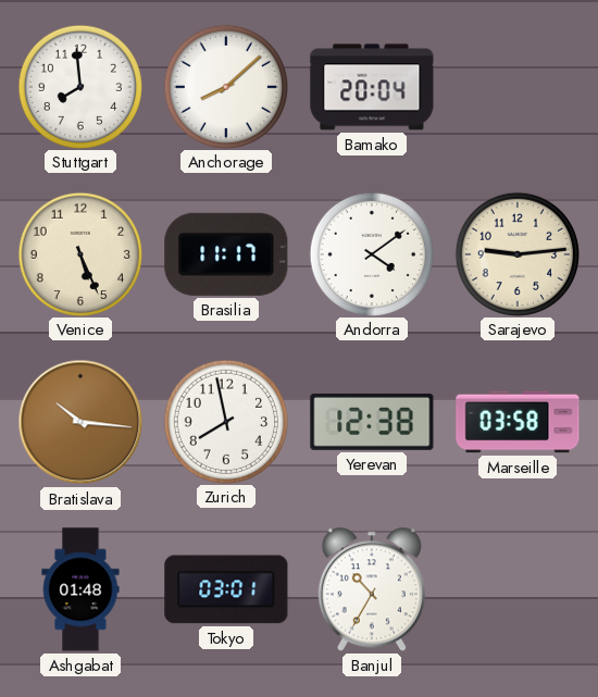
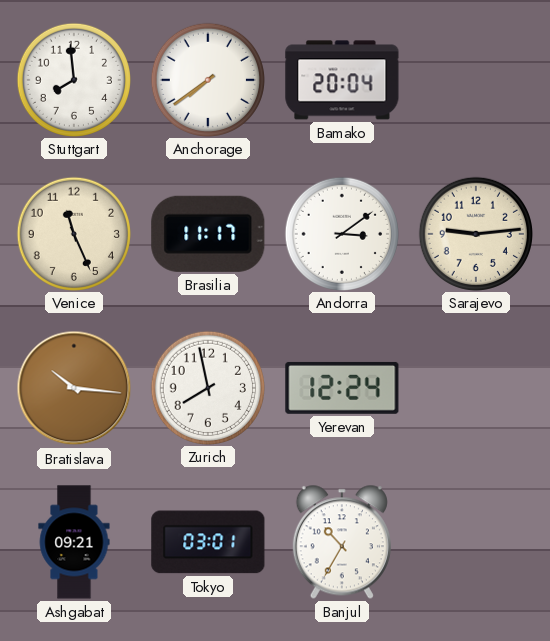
Anchorage: 8:08 -> 7:39 (207, 79)
Venice: 5:26 -> 11:26 (73, 233)
Andorra: 4:09 -> 3:09 (341, 233)
Yerevan: 12:38 -> 12:24 (342, 388)
Marseille: 03:58 -> none (518, 422)
Ashgabat: 01:48 -> 09:21 (74, 542)
